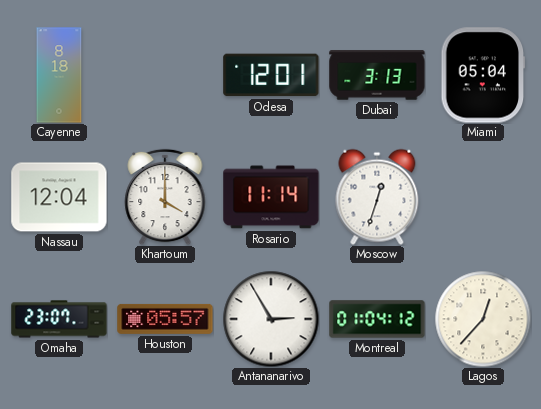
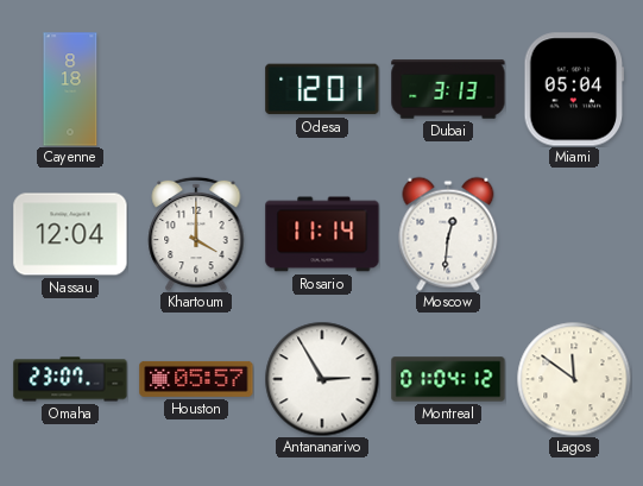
Moscow: 12:33 -> 12:31 (448, 234)
Lagos: 12:37 -> 11:51 (574, 379)
